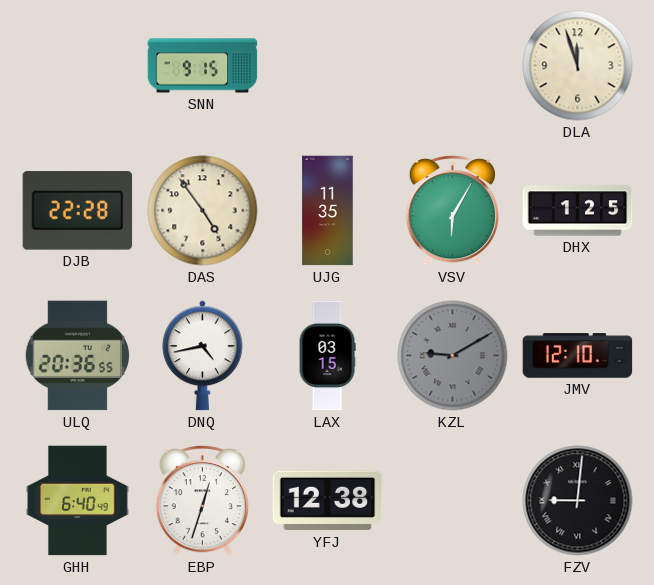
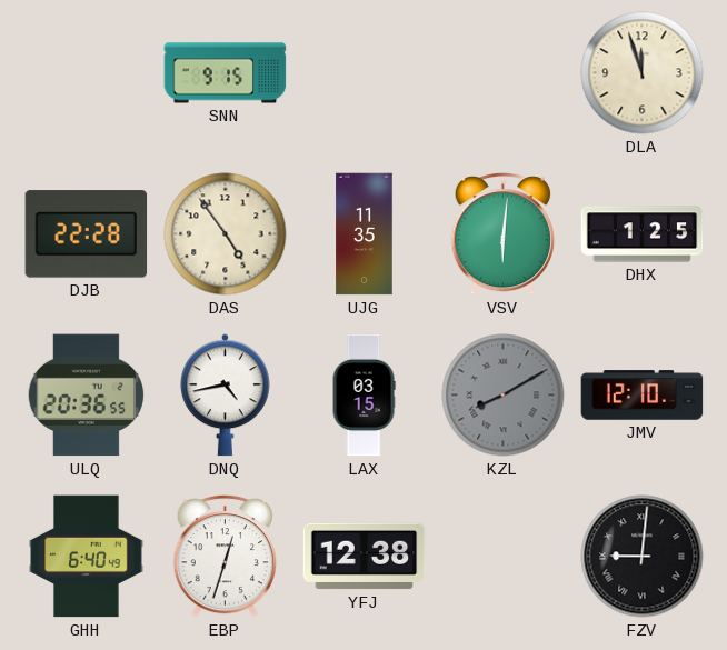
VSV: 6:05 -> 6:01 (502, 234)
KZL: 9:10 -> 8:10 (504, 396)
